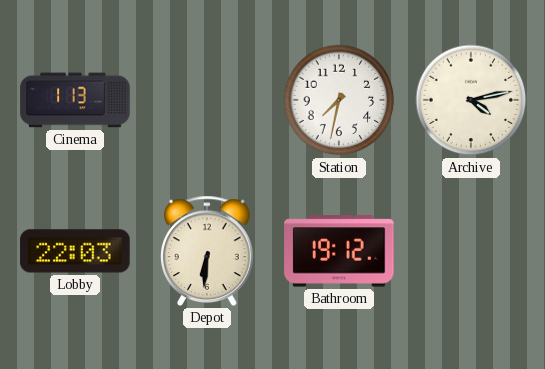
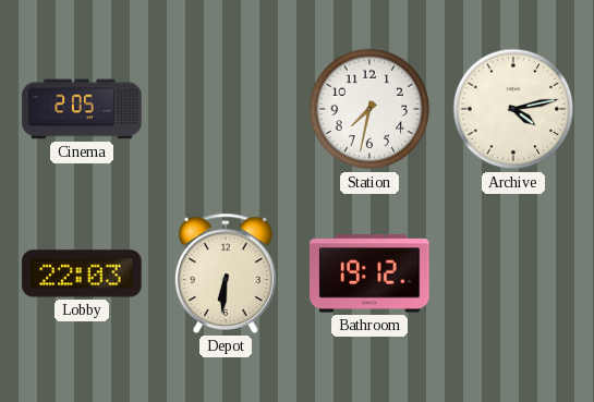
Cinema: 1:13 -> 2:05 (82, 109)
